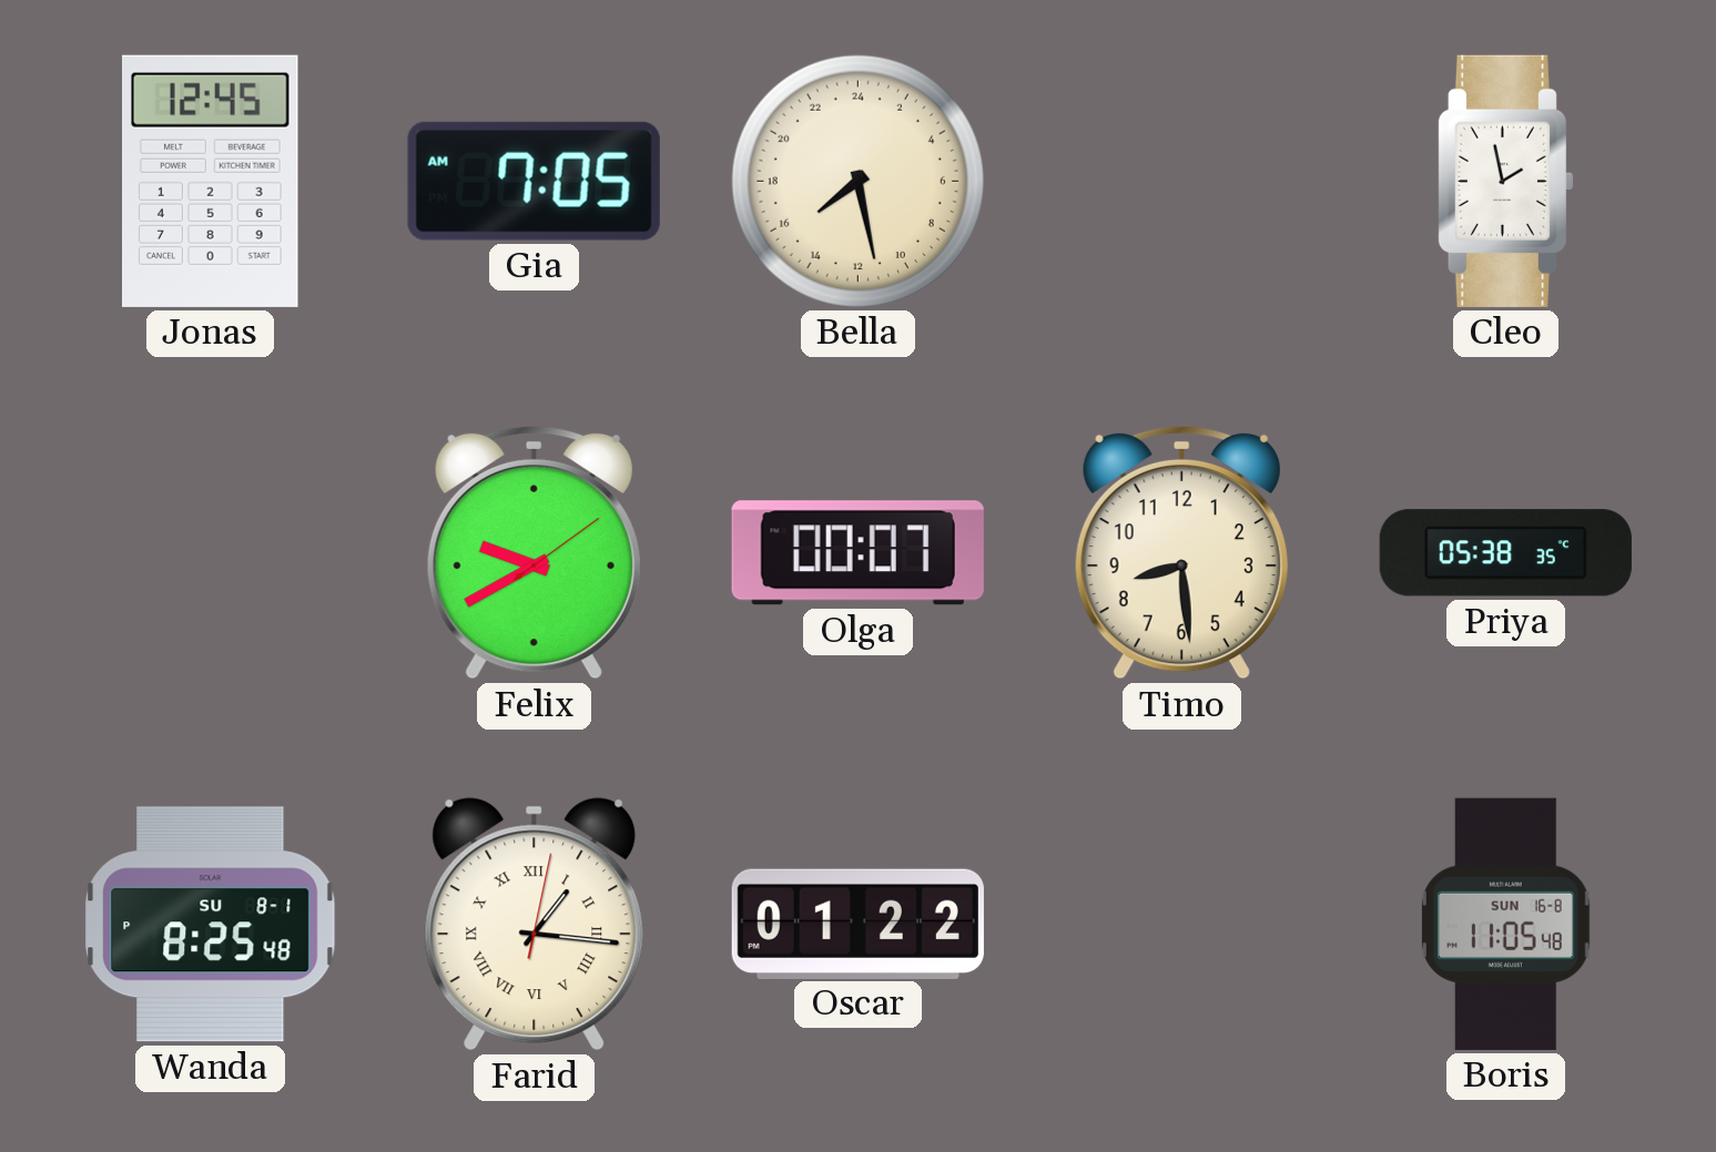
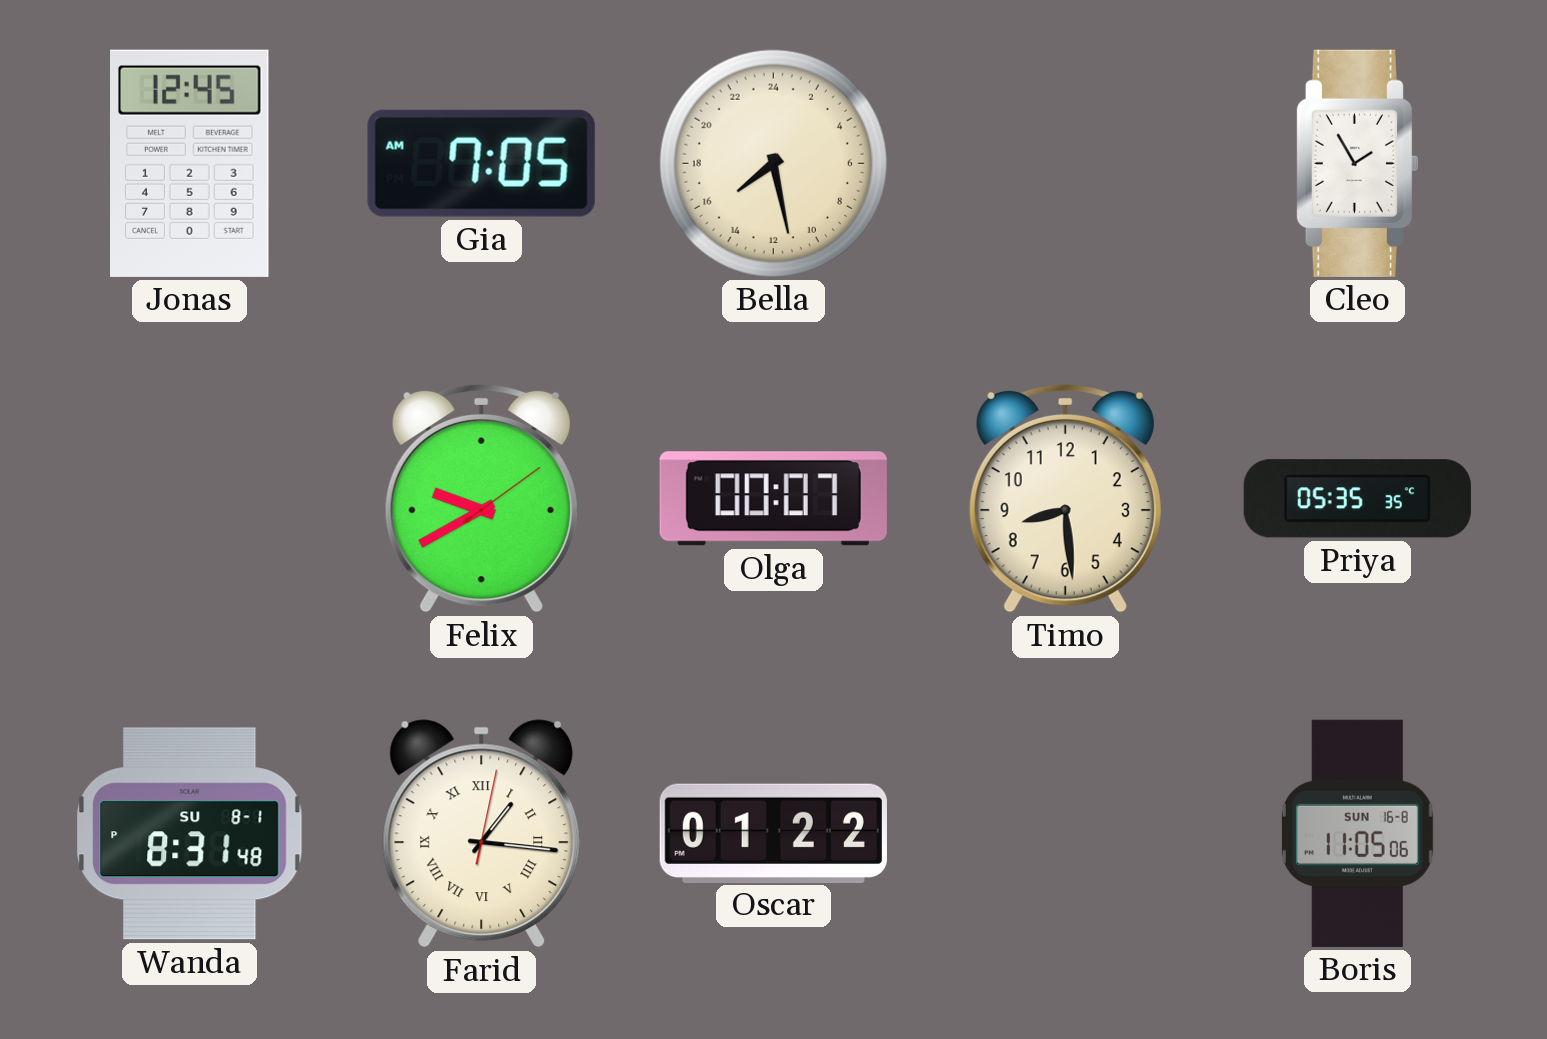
Cleo: 1:58 -> 1:55 (1357, 163)
Priya: 05:38 -> 05:35 (1357, 499)
Wanda: 8:25 -> 8:31 (190, 834)
Boris: 11:05:48 -> 11:05:06 (1357, 833)
